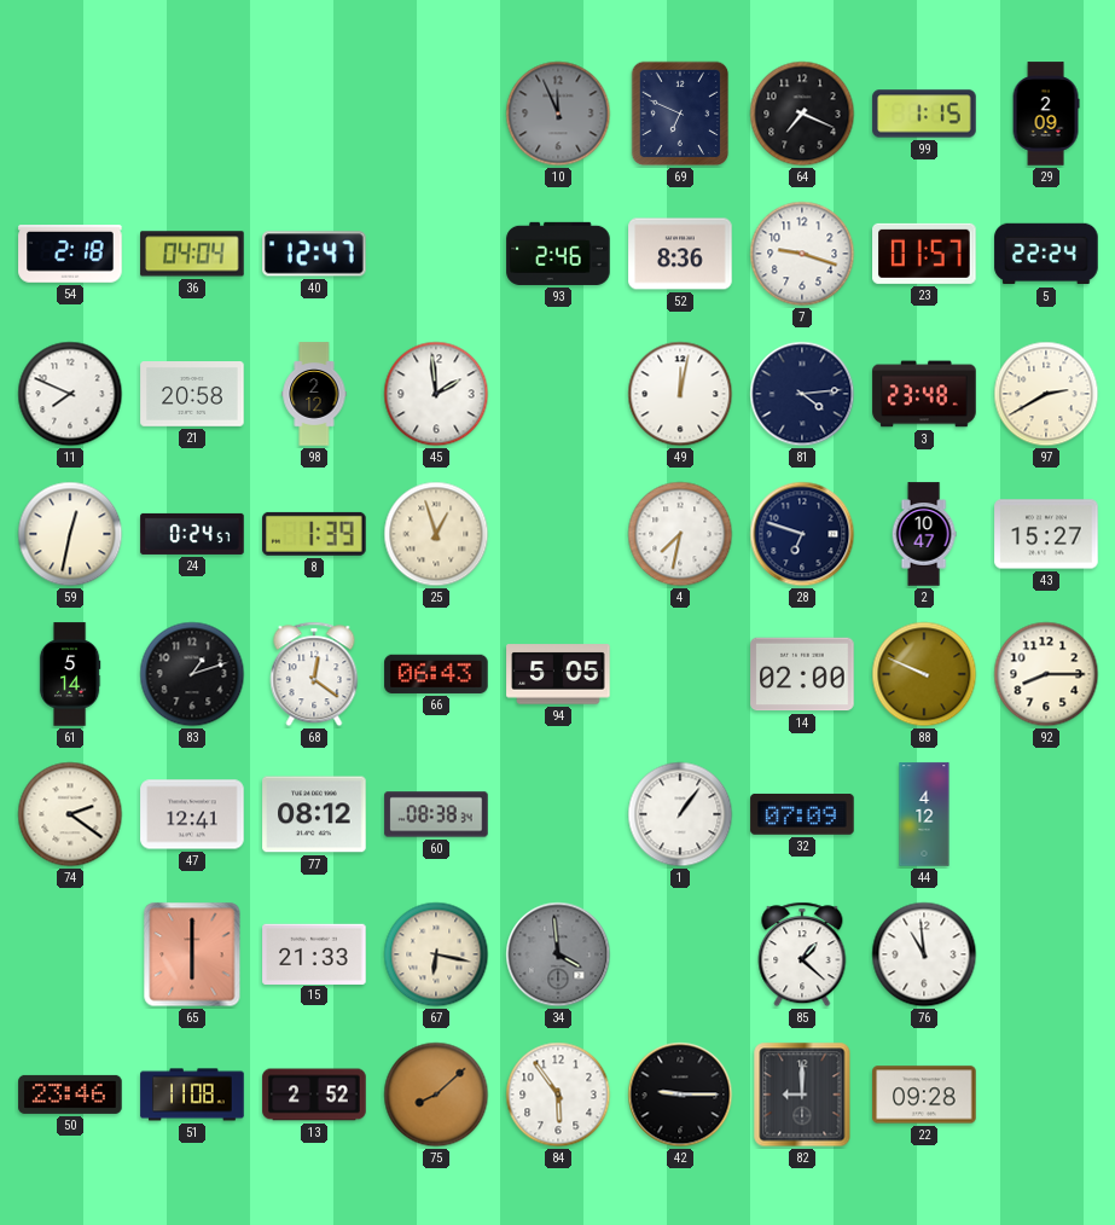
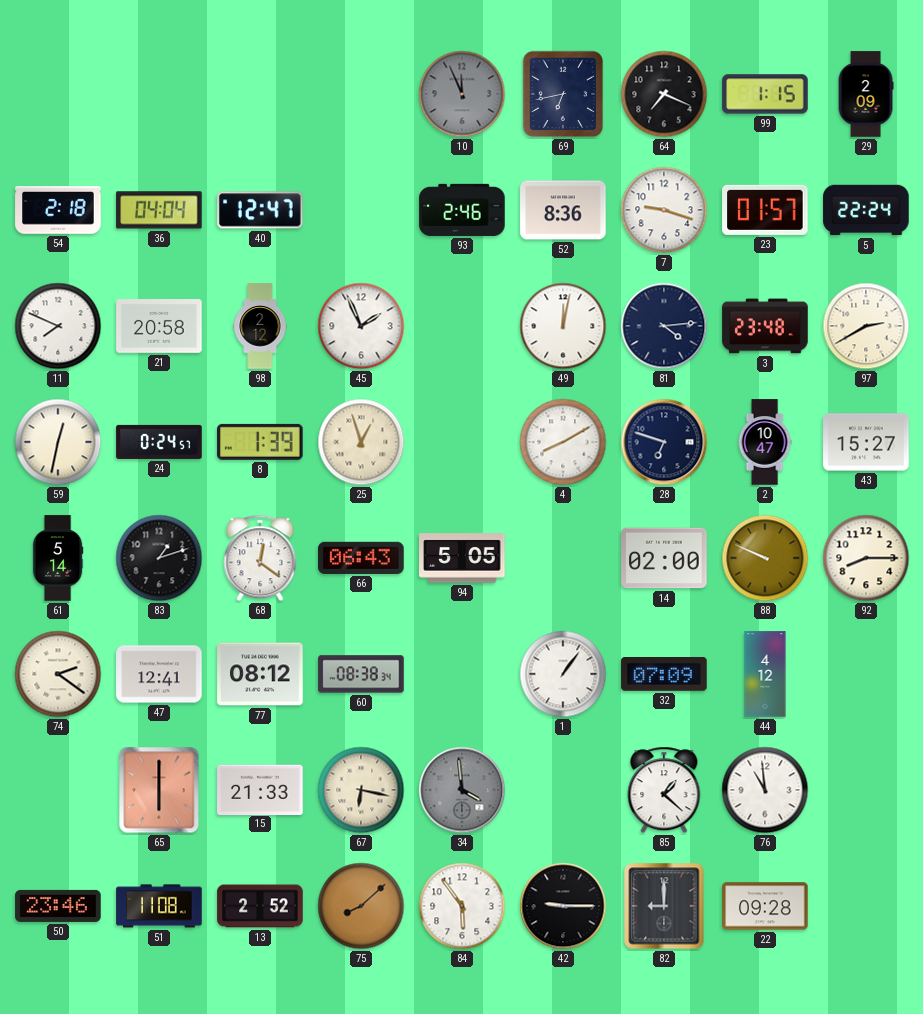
69: 6:49 -> 6:43 (563, 94)
45: 1:59 -> 1:56 (361, 326)
4: 7:32 -> 8:10 (563, 442)
